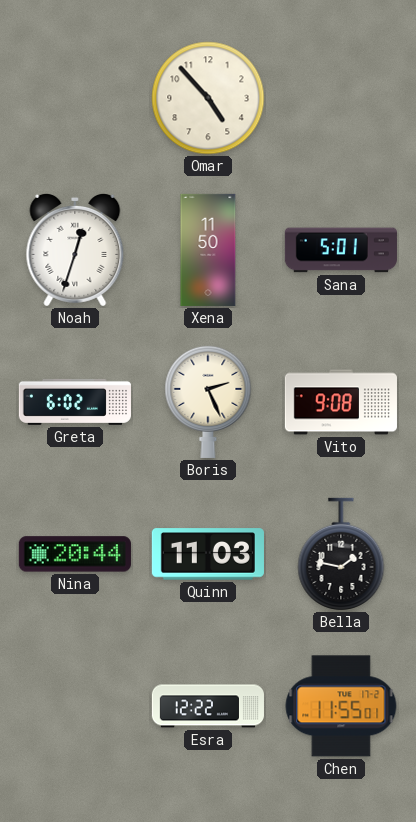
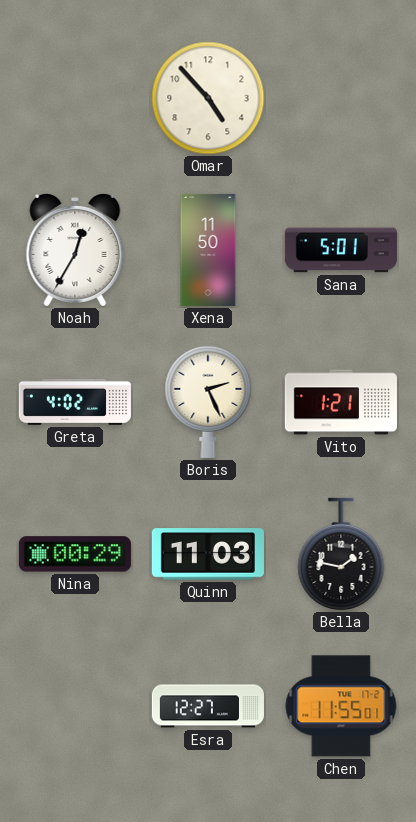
Noah: 12:33 -> 12:35 (75, 250)
Greta: 6:02 -> 4:02 (75, 402)
Vito: 9:08 -> 1:21 (341, 402)
Nina: 20:44 -> 00:29 (75, 554)
Esra: 12:22 -> 12:27 (208, 706)
